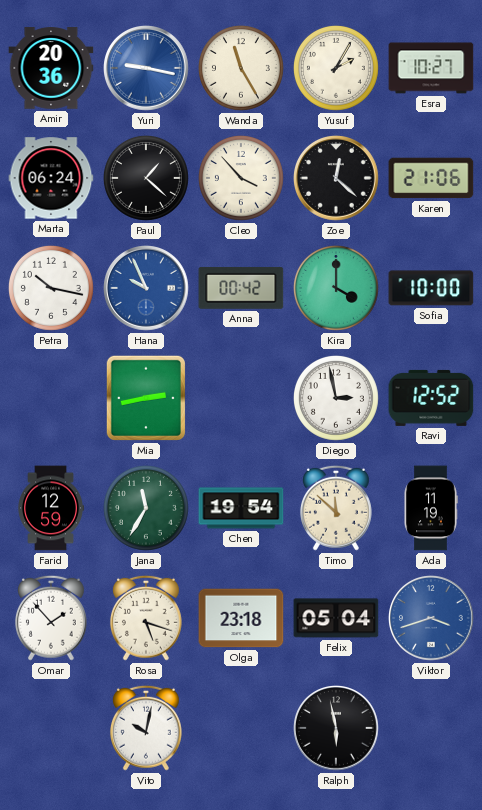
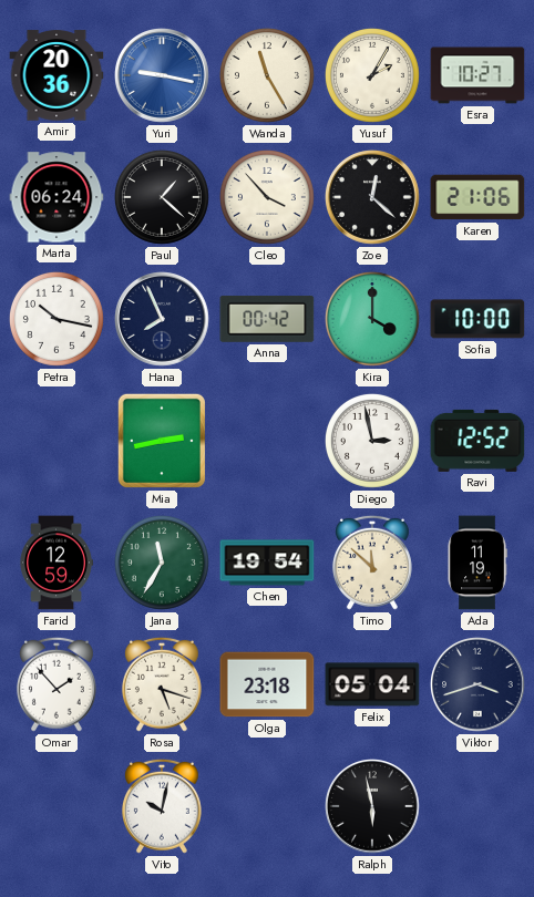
Hana: 9:56 -> 7:56 (163, 320)
Hana dial: blue -> navy (163, 320)
Viktor dial: blue -> navy (479, 685)
